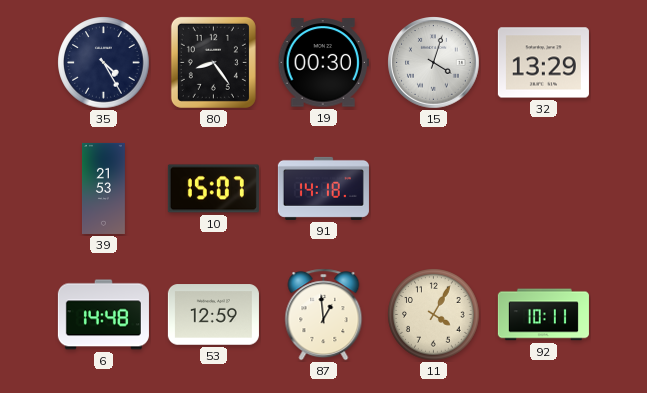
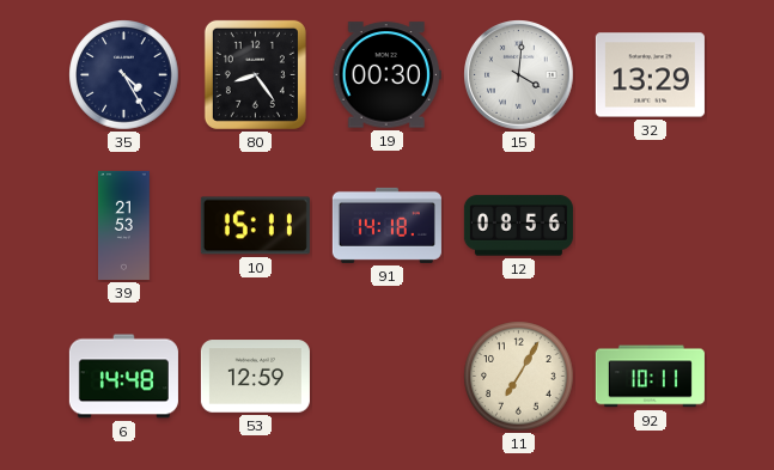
15: 4:03 -> 4:01 (519, 75)
10: 15:07 -> 15:11 (255, 226)
12: none -> 08:56 (518, 226)
87: 12:59 -> none (324, 315)
11: 4:05 -> 7:05 (519, 377)
